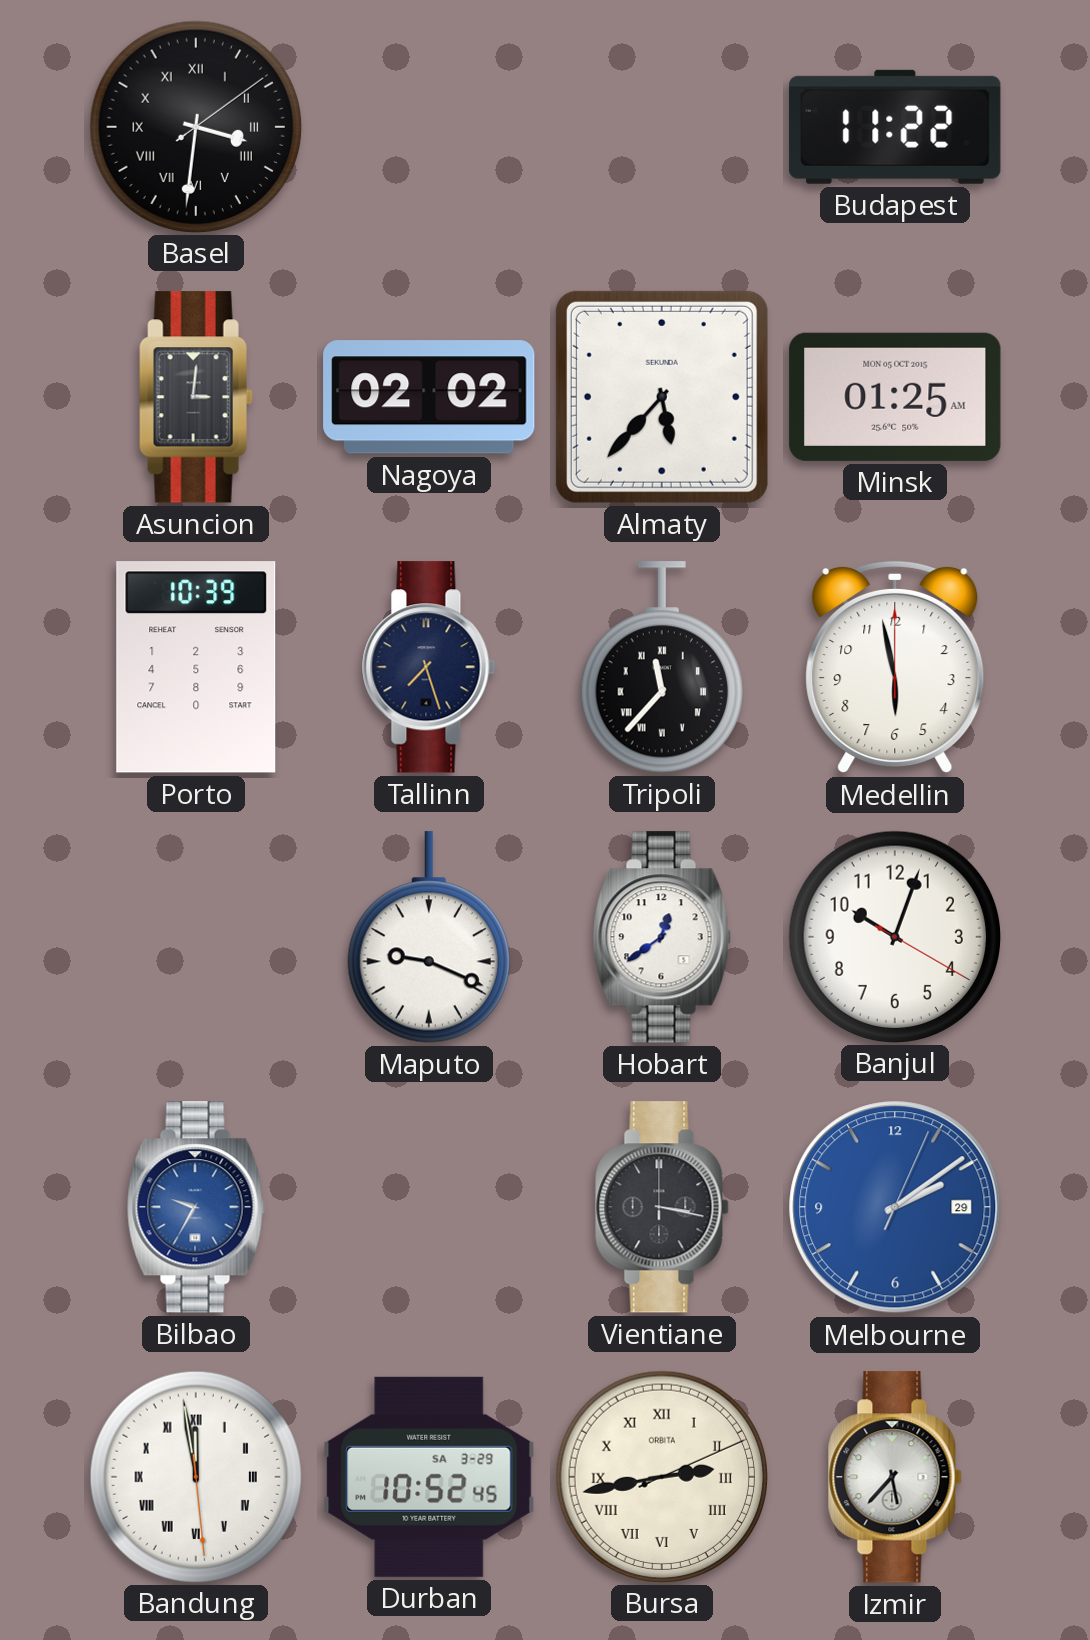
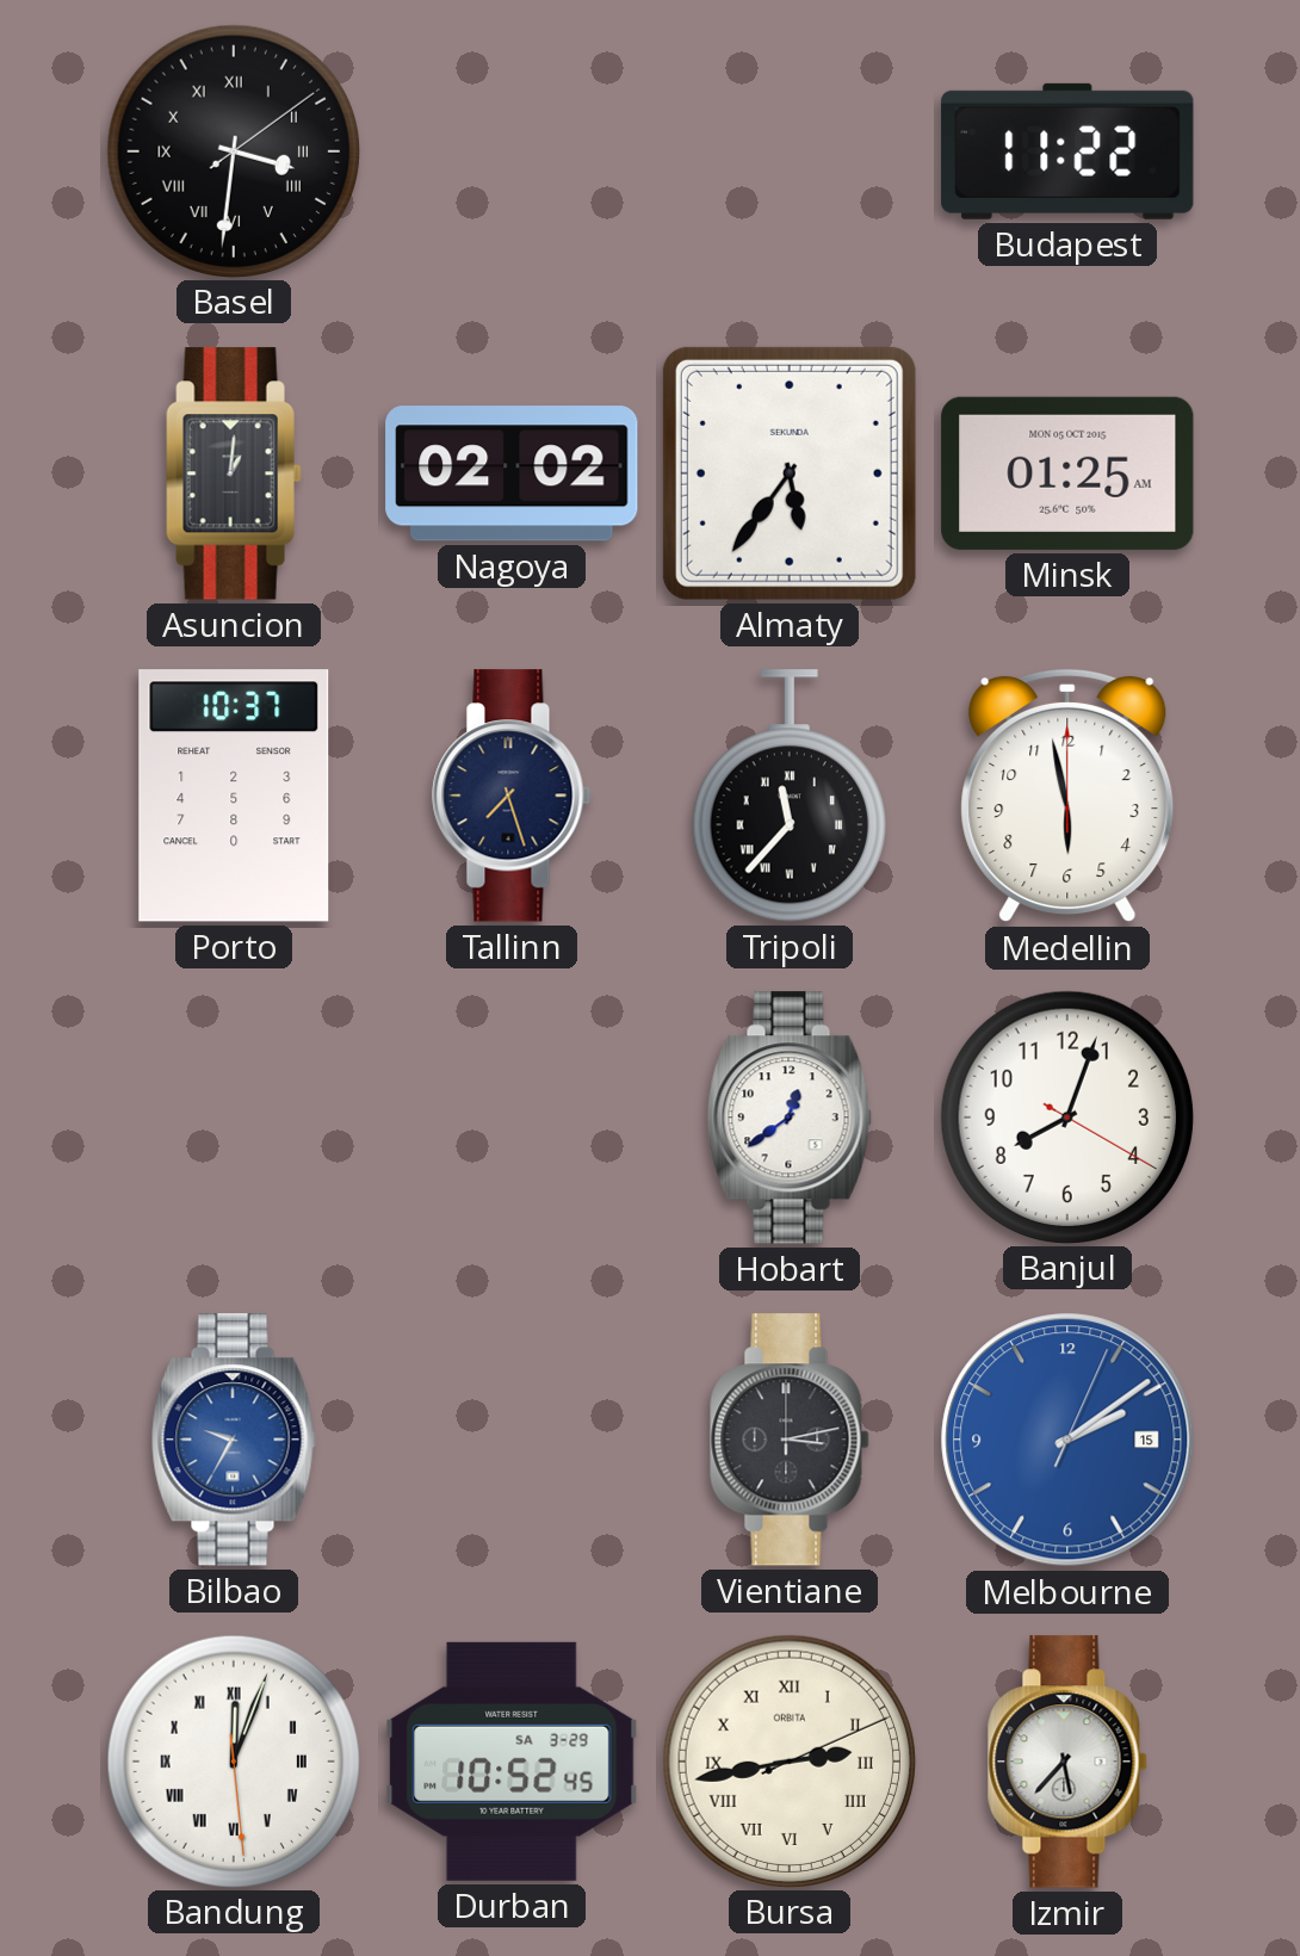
Asuncion: 3:01 -> 1:01 (234, 473)
Almaty: 5:37 -> 5:36 (790, 473)
Porto: 10:39 -> 10:37 (234, 796)
Maputo: 9:19 -> none (429, 937)
Banjul: 10:03 -> 8:03 (1066, 1116)
Vientiane: 3:17 -> 3:13 (790, 1440)
Melbourne date: 29 -> 15 (1067, 1440)
Bandung: 11:58 -> 12:03 (233, 1760)
